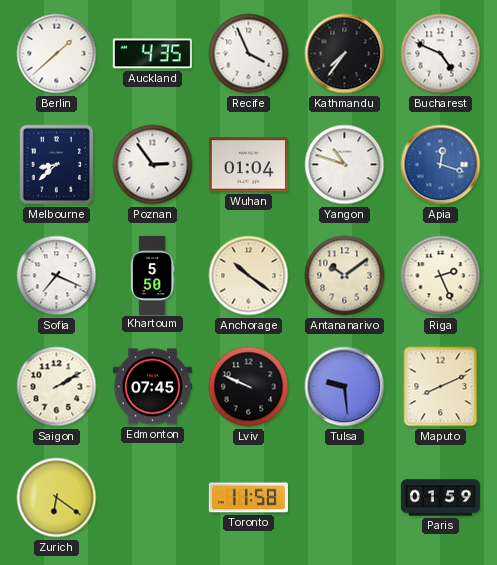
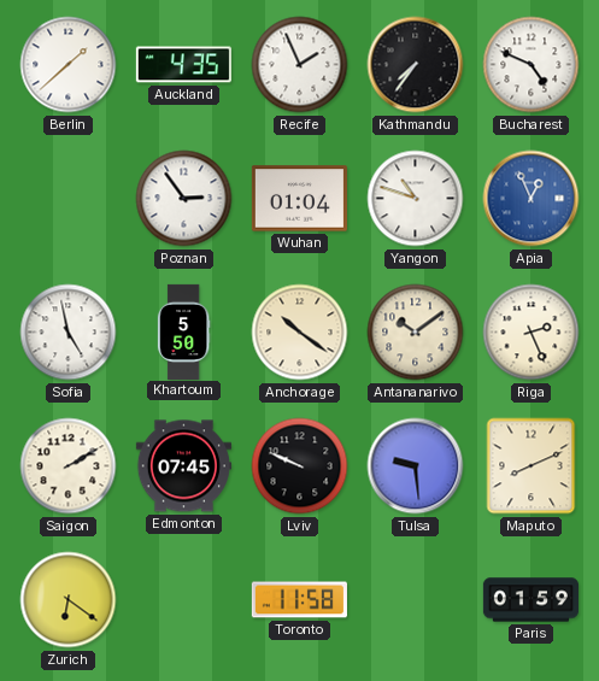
Recife: 3:56 -> 1:56 (300, 65)
Melbourne: 8:38 -> none (57, 165)
Apia: 12:18 -> 12:56 (532, 199)
Sofia: 7:19 -> 4:58 (69, 333)
